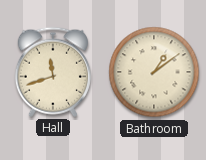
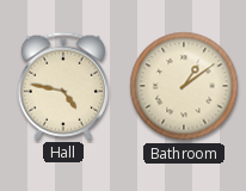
Hall: 11:42 -> 4:47 (63, 86)
